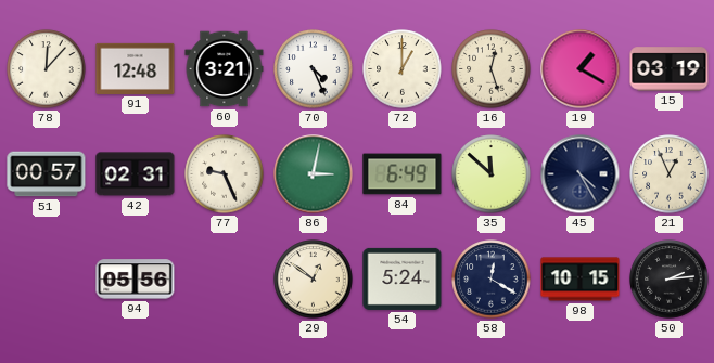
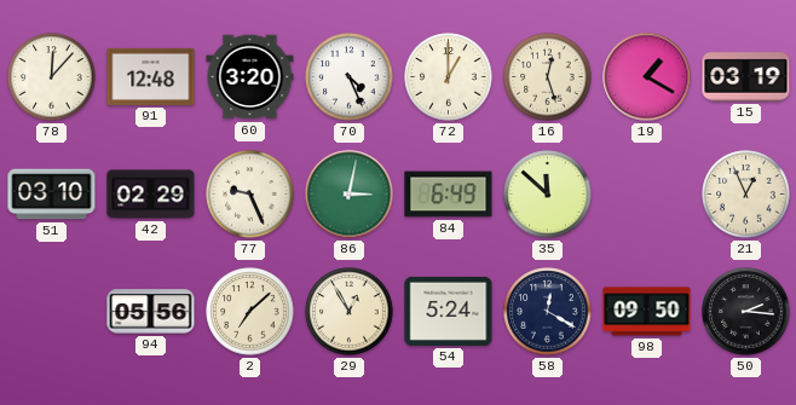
60: 3:21 -> 3:20 (250, 77)
51: 00:57 -> 03:10 (52, 195)
42: 02:31 -> 02:29 (151, 195)
45: 4:25 -> none (581, 174)
2: none -> 7:08 (250, 312)
29: 12:51 -> 12:55 (350, 312)
98: 10:15 -> 09:50 (647, 312)
50: 2:14 -> 2:16 (746, 312)
